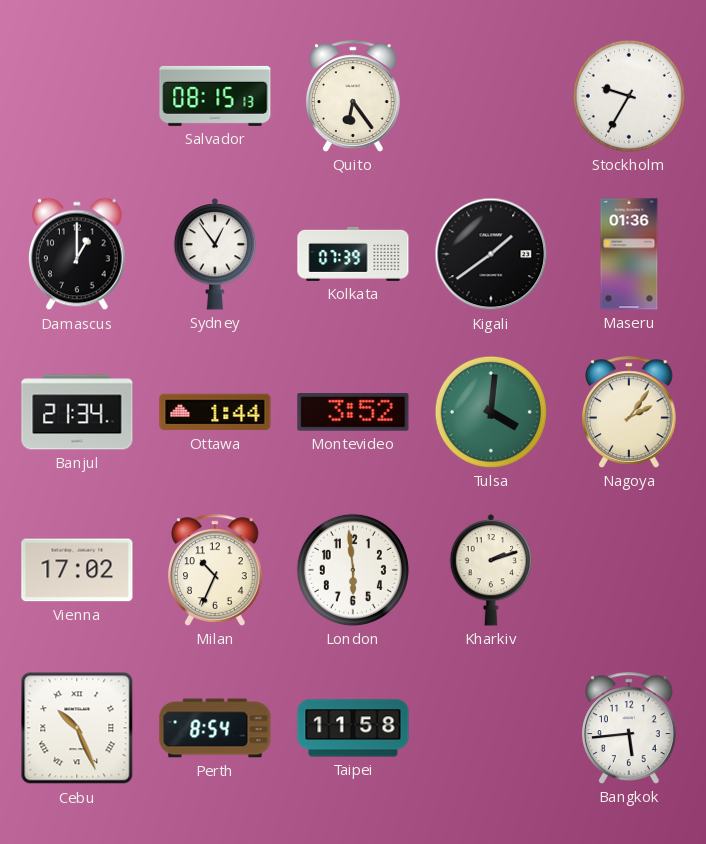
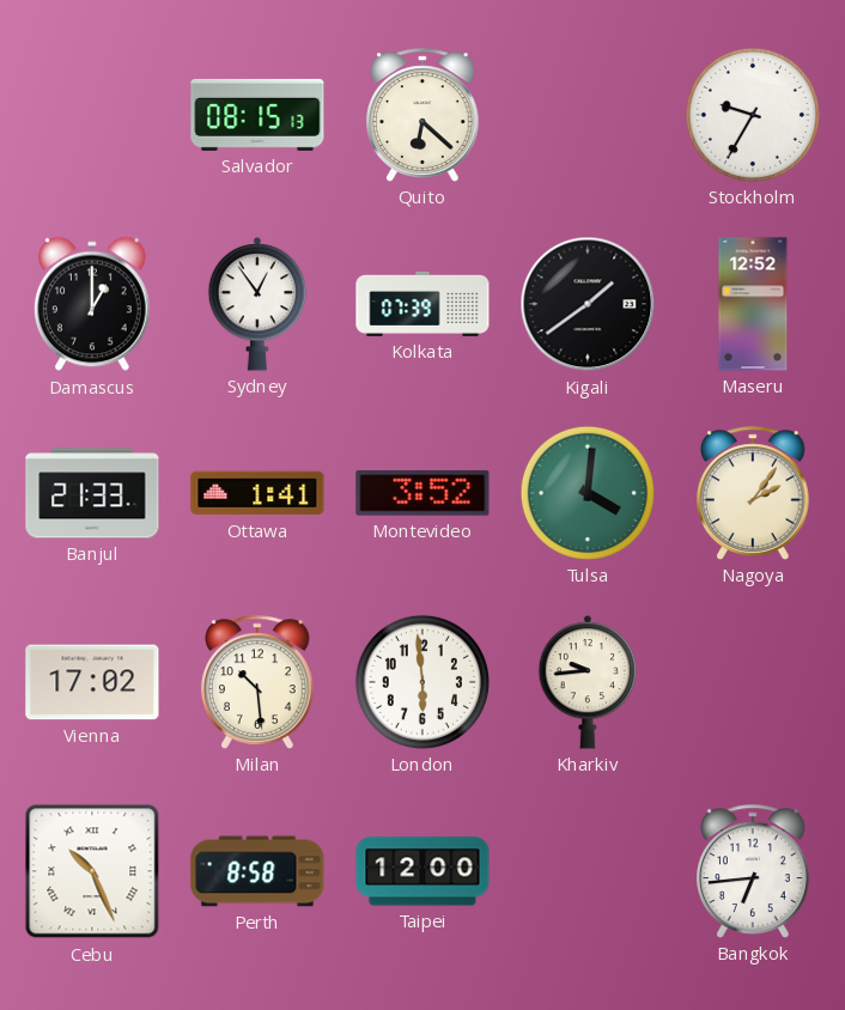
Quito: 6:24 -> 6:22 (424, 115)
Maseru: 01:36 -> 12:52 (753, 304)
Banjul: 21:34 -> 21:33 (92, 493)
Ottawa: 1:44 -> 1:41 (257, 493)
Milan: 10:34 -> 10:29 (259, 682)
Kharkiv: 2:12 -> 9:44 (588, 683)
Perth: 8:54 -> 8:58 (257, 871)
Taipei: 11:58 -> 12:00 (423, 871)
Bangkok: 5:44 -> 6:44 (754, 871)
